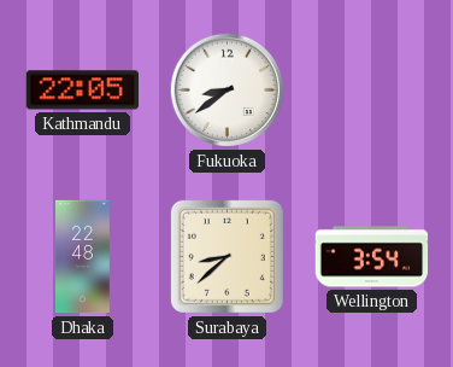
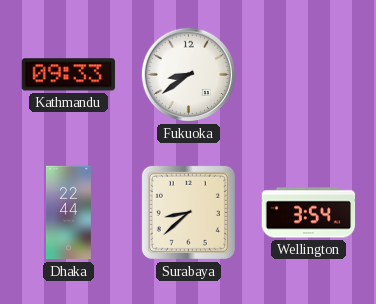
Kathmandu: 22:05 -> 09:33 (68, 75)
Dhaka: 22:48 -> 22:44 (68, 213)
